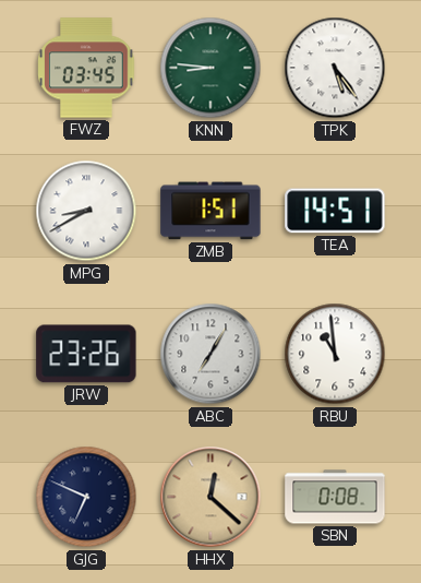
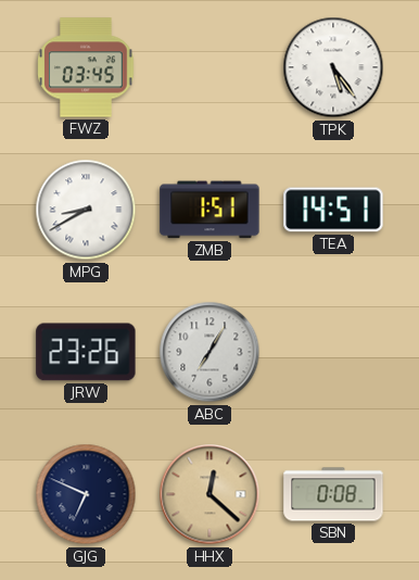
KNN: 8:46 -> none (211, 68)
RBU: 10:59 -> none (335, 354)
